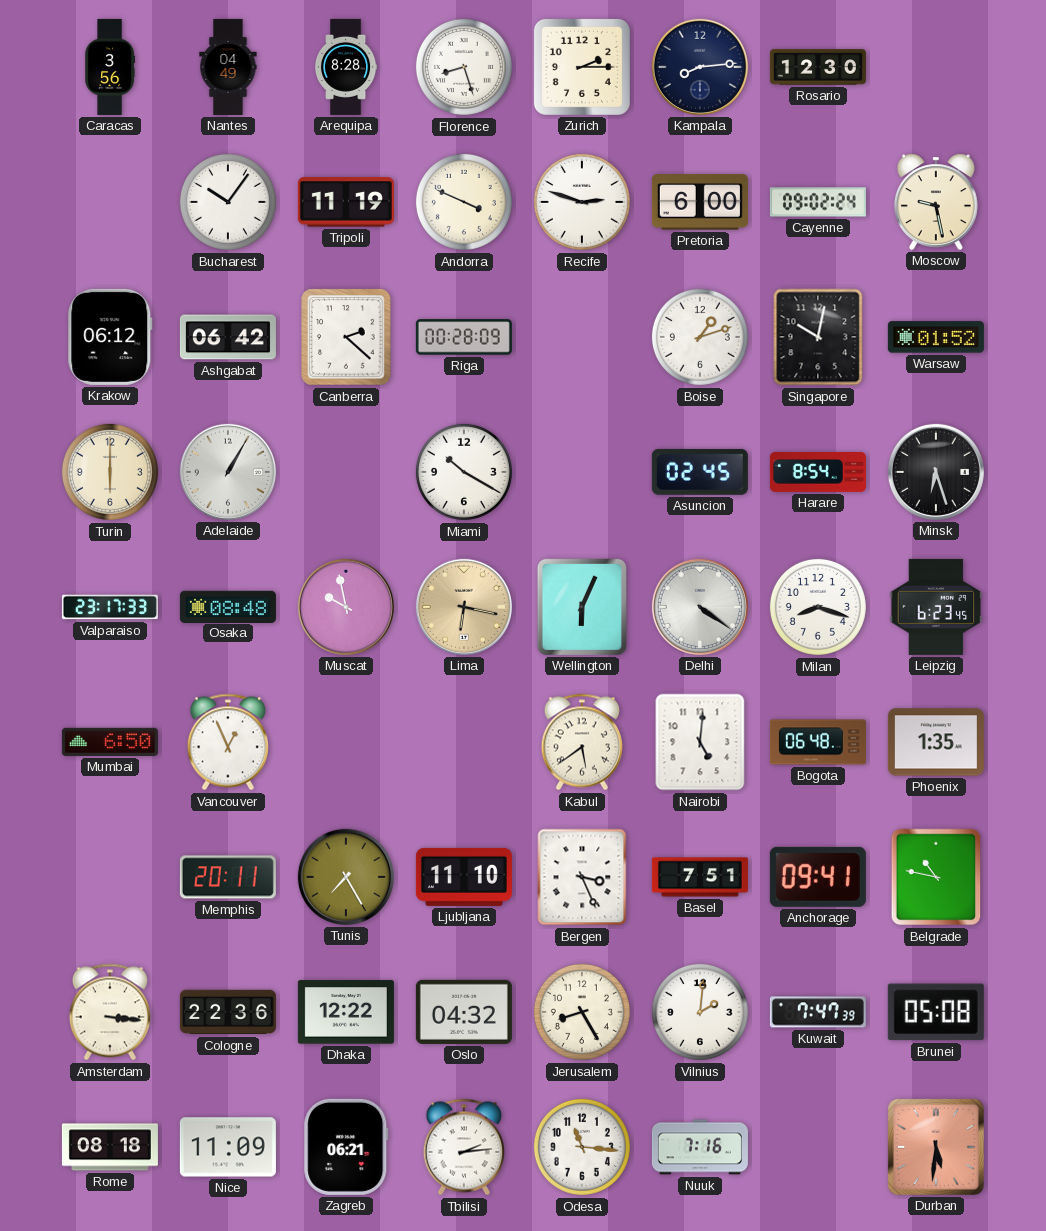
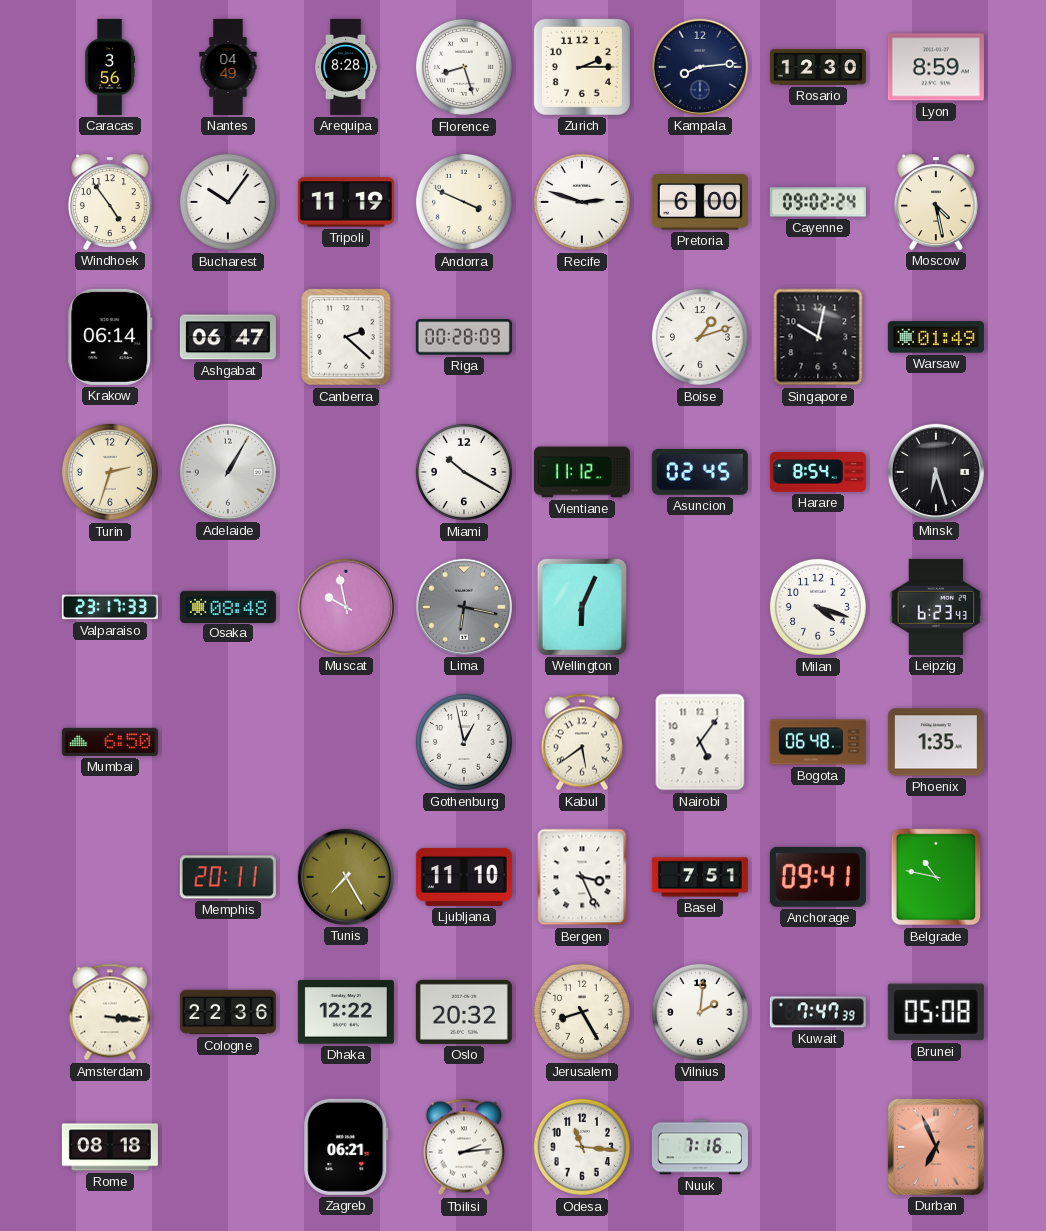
Lyon: none -> 8:59 (936, 67)
Windhoek: none -> 4:54 (110, 202)
Moscow: 9:28 -> 4:28 (936, 202)
Krakow: 06:12 -> 06:14 (110, 337)
Ashgabat: 06:42 -> 06:47 (228, 337)
Warsaw: 01:52 -> 01:49 (936, 337)
Turin: 6:00 -> 2:33 (110, 472)
Vientiane: none -> 11:12 (582, 472)
Lima dial: champagne -> grey (464, 607)
Delhi: 4:21 -> none (700, 607)
Milan: 8:18 -> 4:18 (818, 607)
Leipzig: 6:23:45 -> 6:23:43 (936, 607)
Vancouver: 12:56 -> none (228, 742)
Gothenburg: none -> 12:58 (464, 742)
Nairobi: 5:01 -> 5:06 (700, 742)
Oslo: 04:32 -> 20:32 (464, 1012)
Nice: 11:09 -> none (228, 1147)
Durban: 5:31 -> 6:56 (936, 1147)
